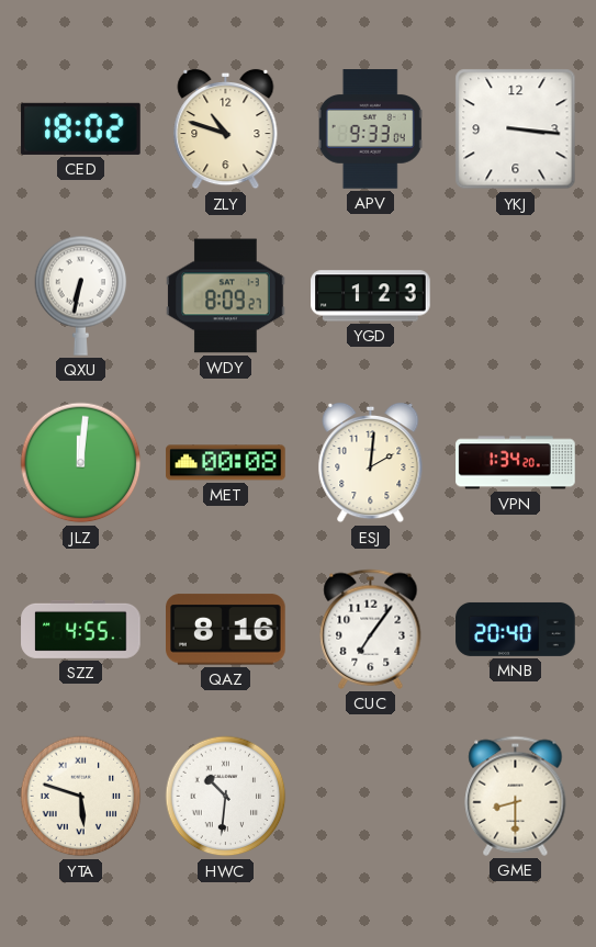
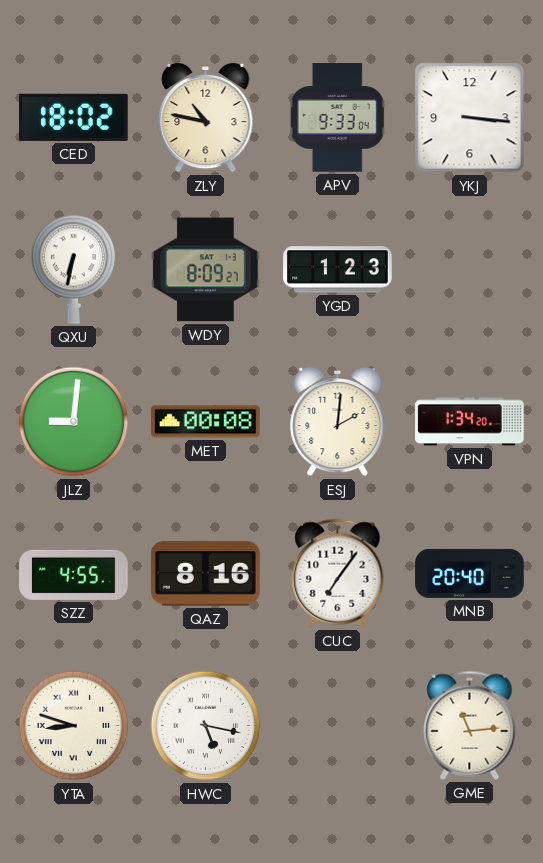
ZLY: 10:48 -> 10:47 (206, 118)
JLZ: 12:01 -> 9:01 (74, 422)
YTA: 5:48 -> 8:48 (74, 726)
HWC: 10:31 -> 5:17 (206, 726)
GME: 8:30 -> 11:14 (470, 725)
